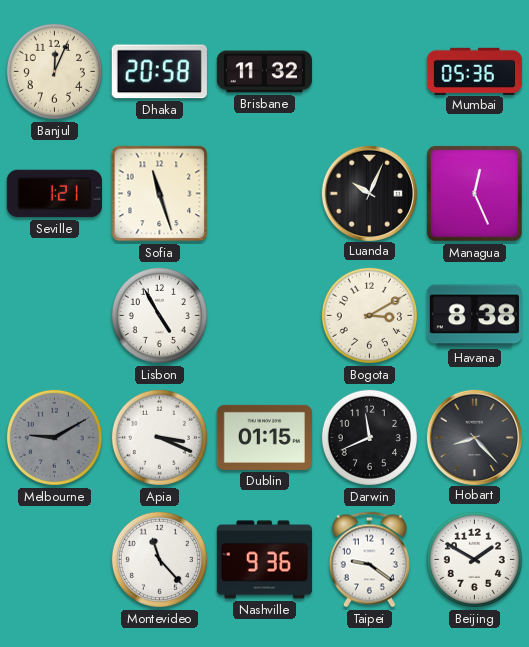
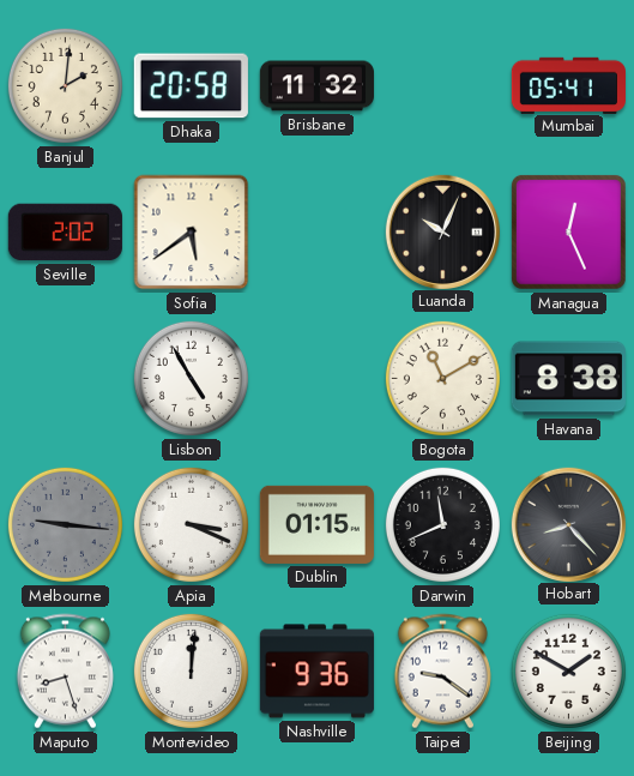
Banjul: 12:04 -> 2:01 (65, 85)
Mumbai: 05:36 -> 05:41 (568, 85)
Seville: 1:21 -> 2:02 (65, 233)
Sofia: 11:27 -> 5:39 (192, 233)
Bogota: 3:10 -> 11:10 (442, 378)
Melbourne: 9:10 -> 9:16 (65, 524)
Maputo: none -> 8:27 (65, 672)
Montevideo: 11:23 -> 12:01 (191, 670)
